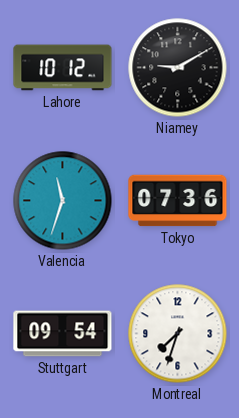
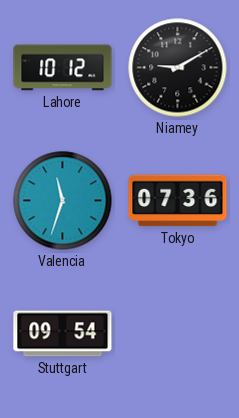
Montreal: 7:33 -> none (178, 334)
